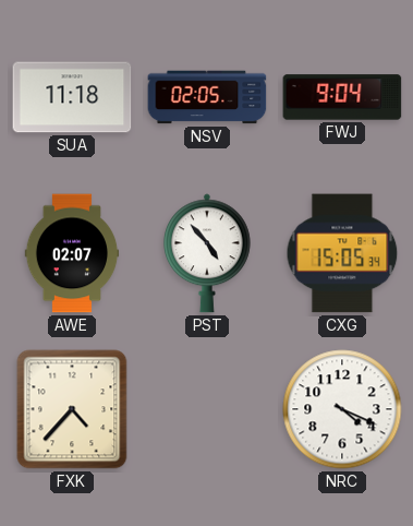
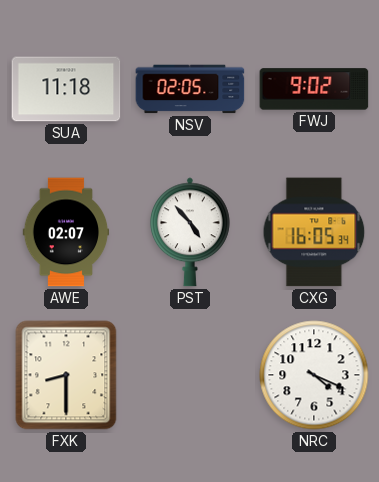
FWJ: 9:04 -> 9:02 (314, 89)
CXG: 15:05 -> 16:05 (314, 232)
FXK: 4:37 -> 8:30 (66, 375)
